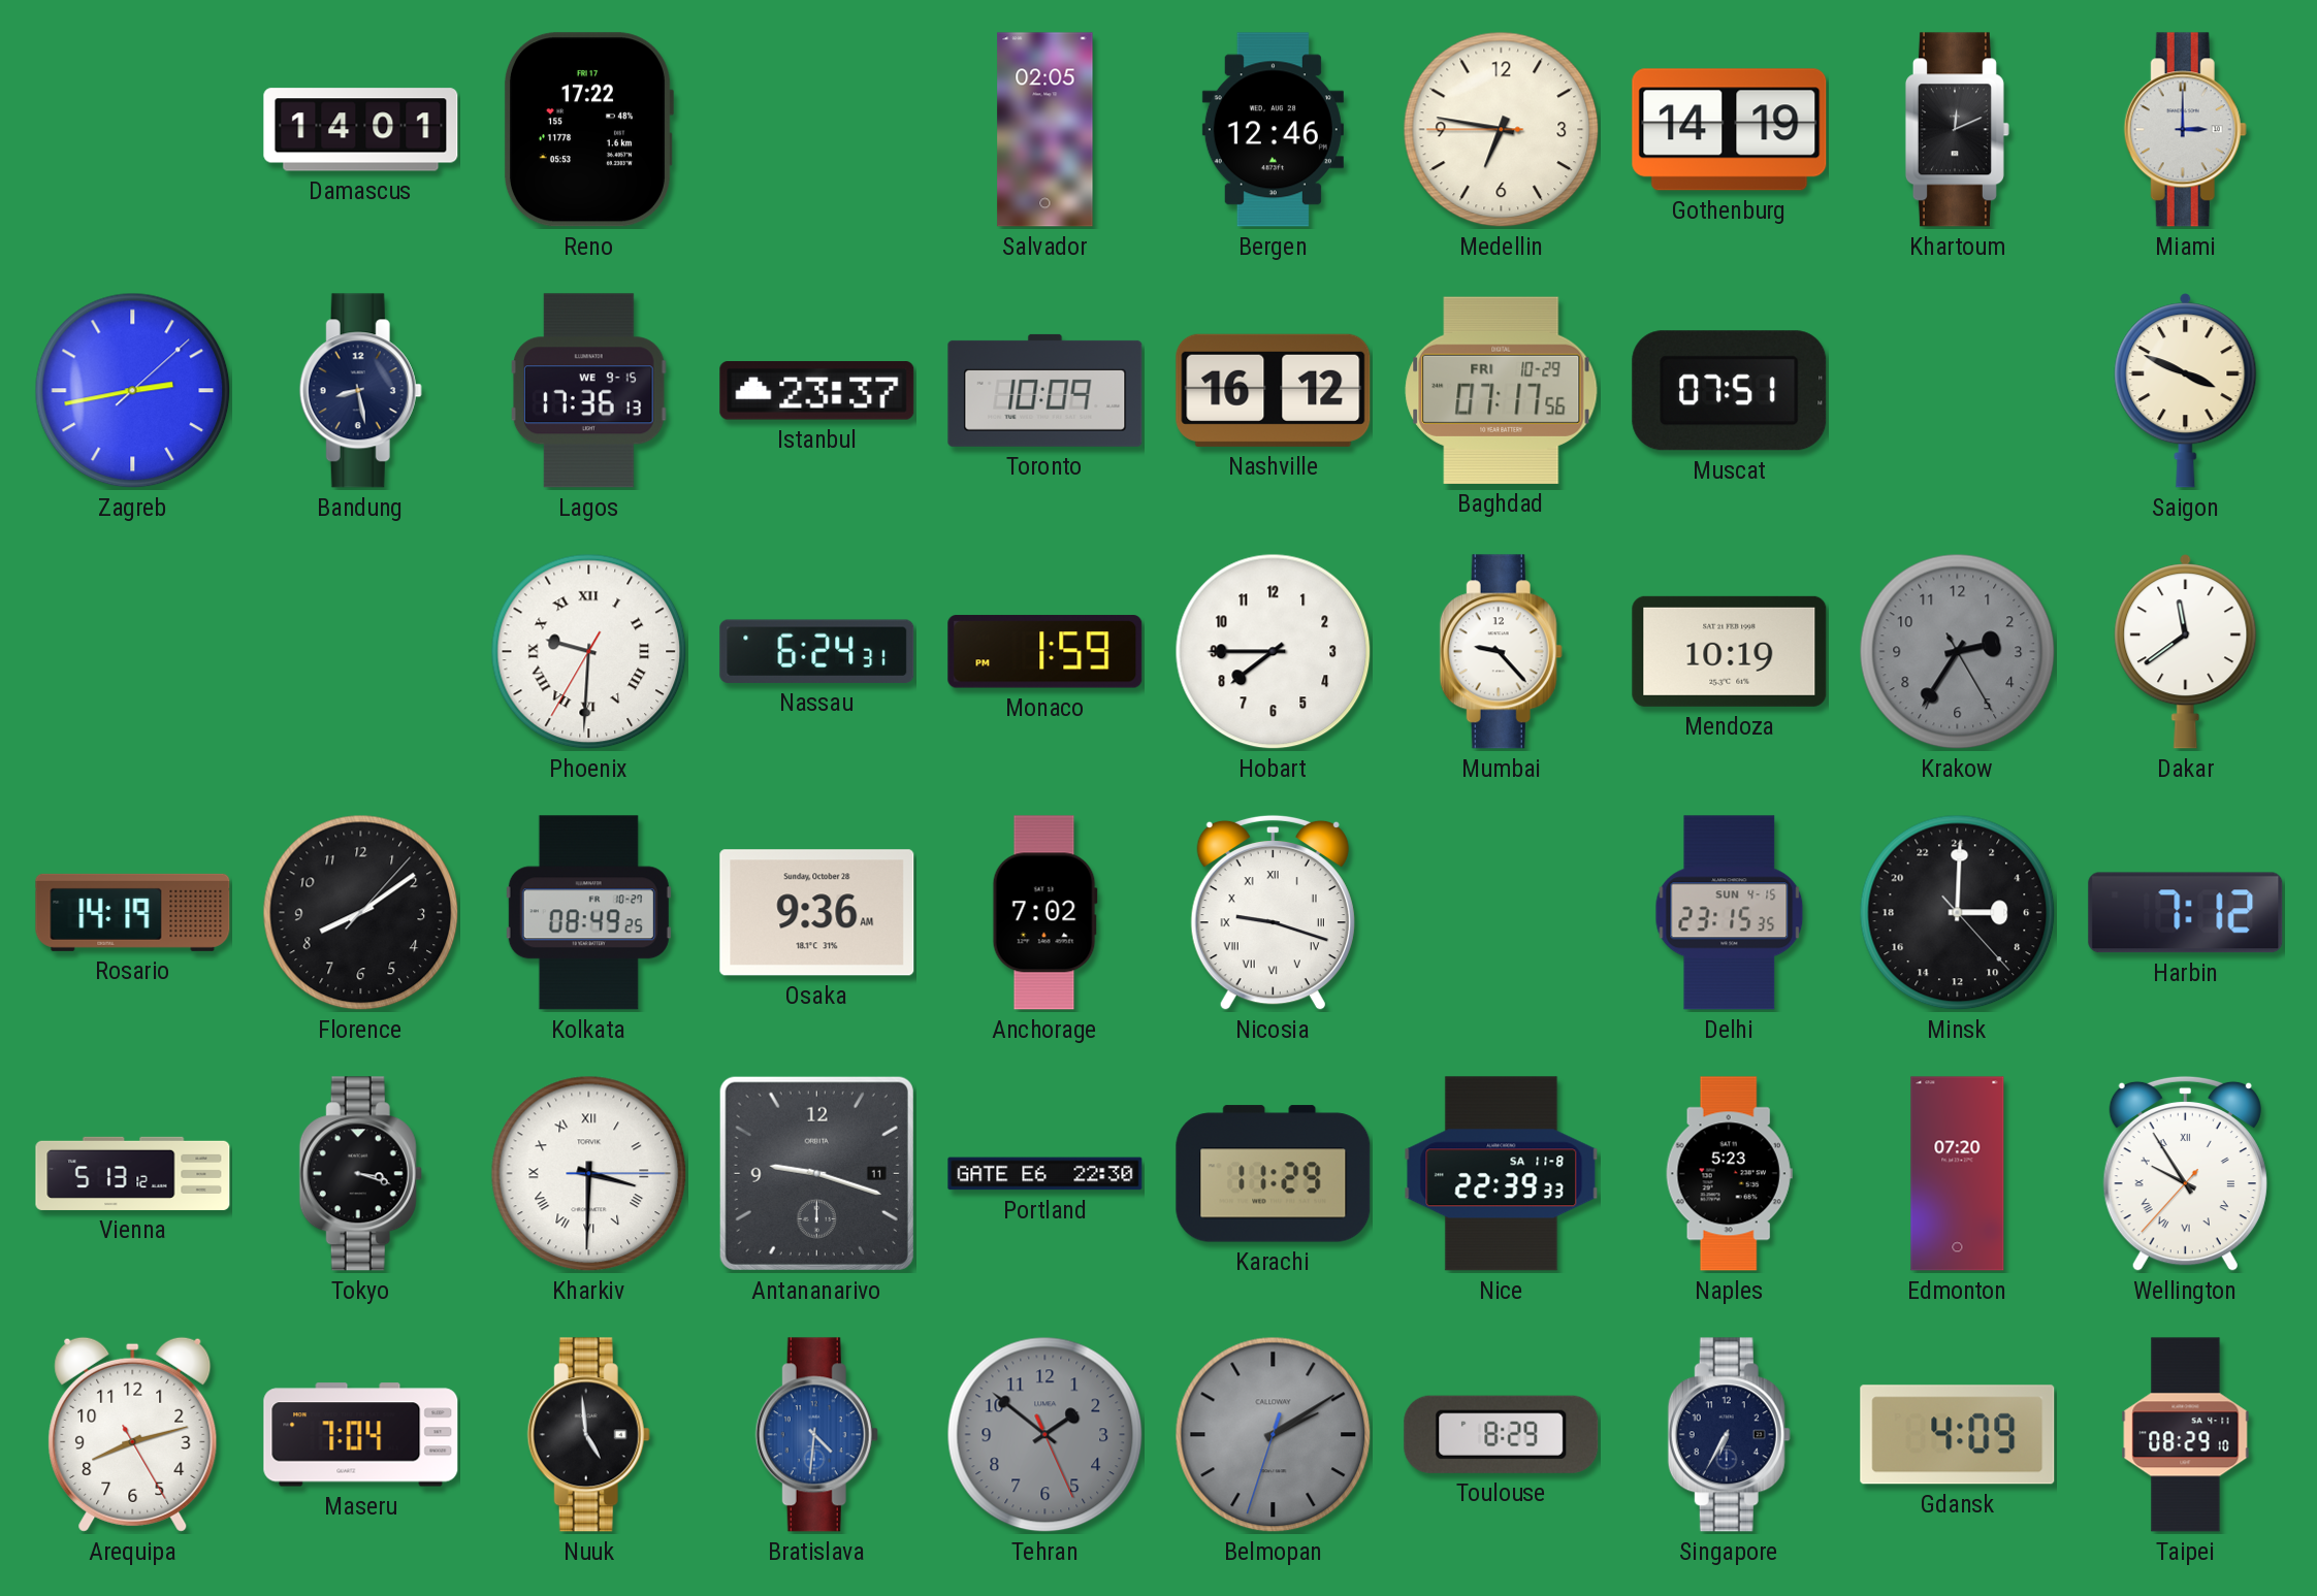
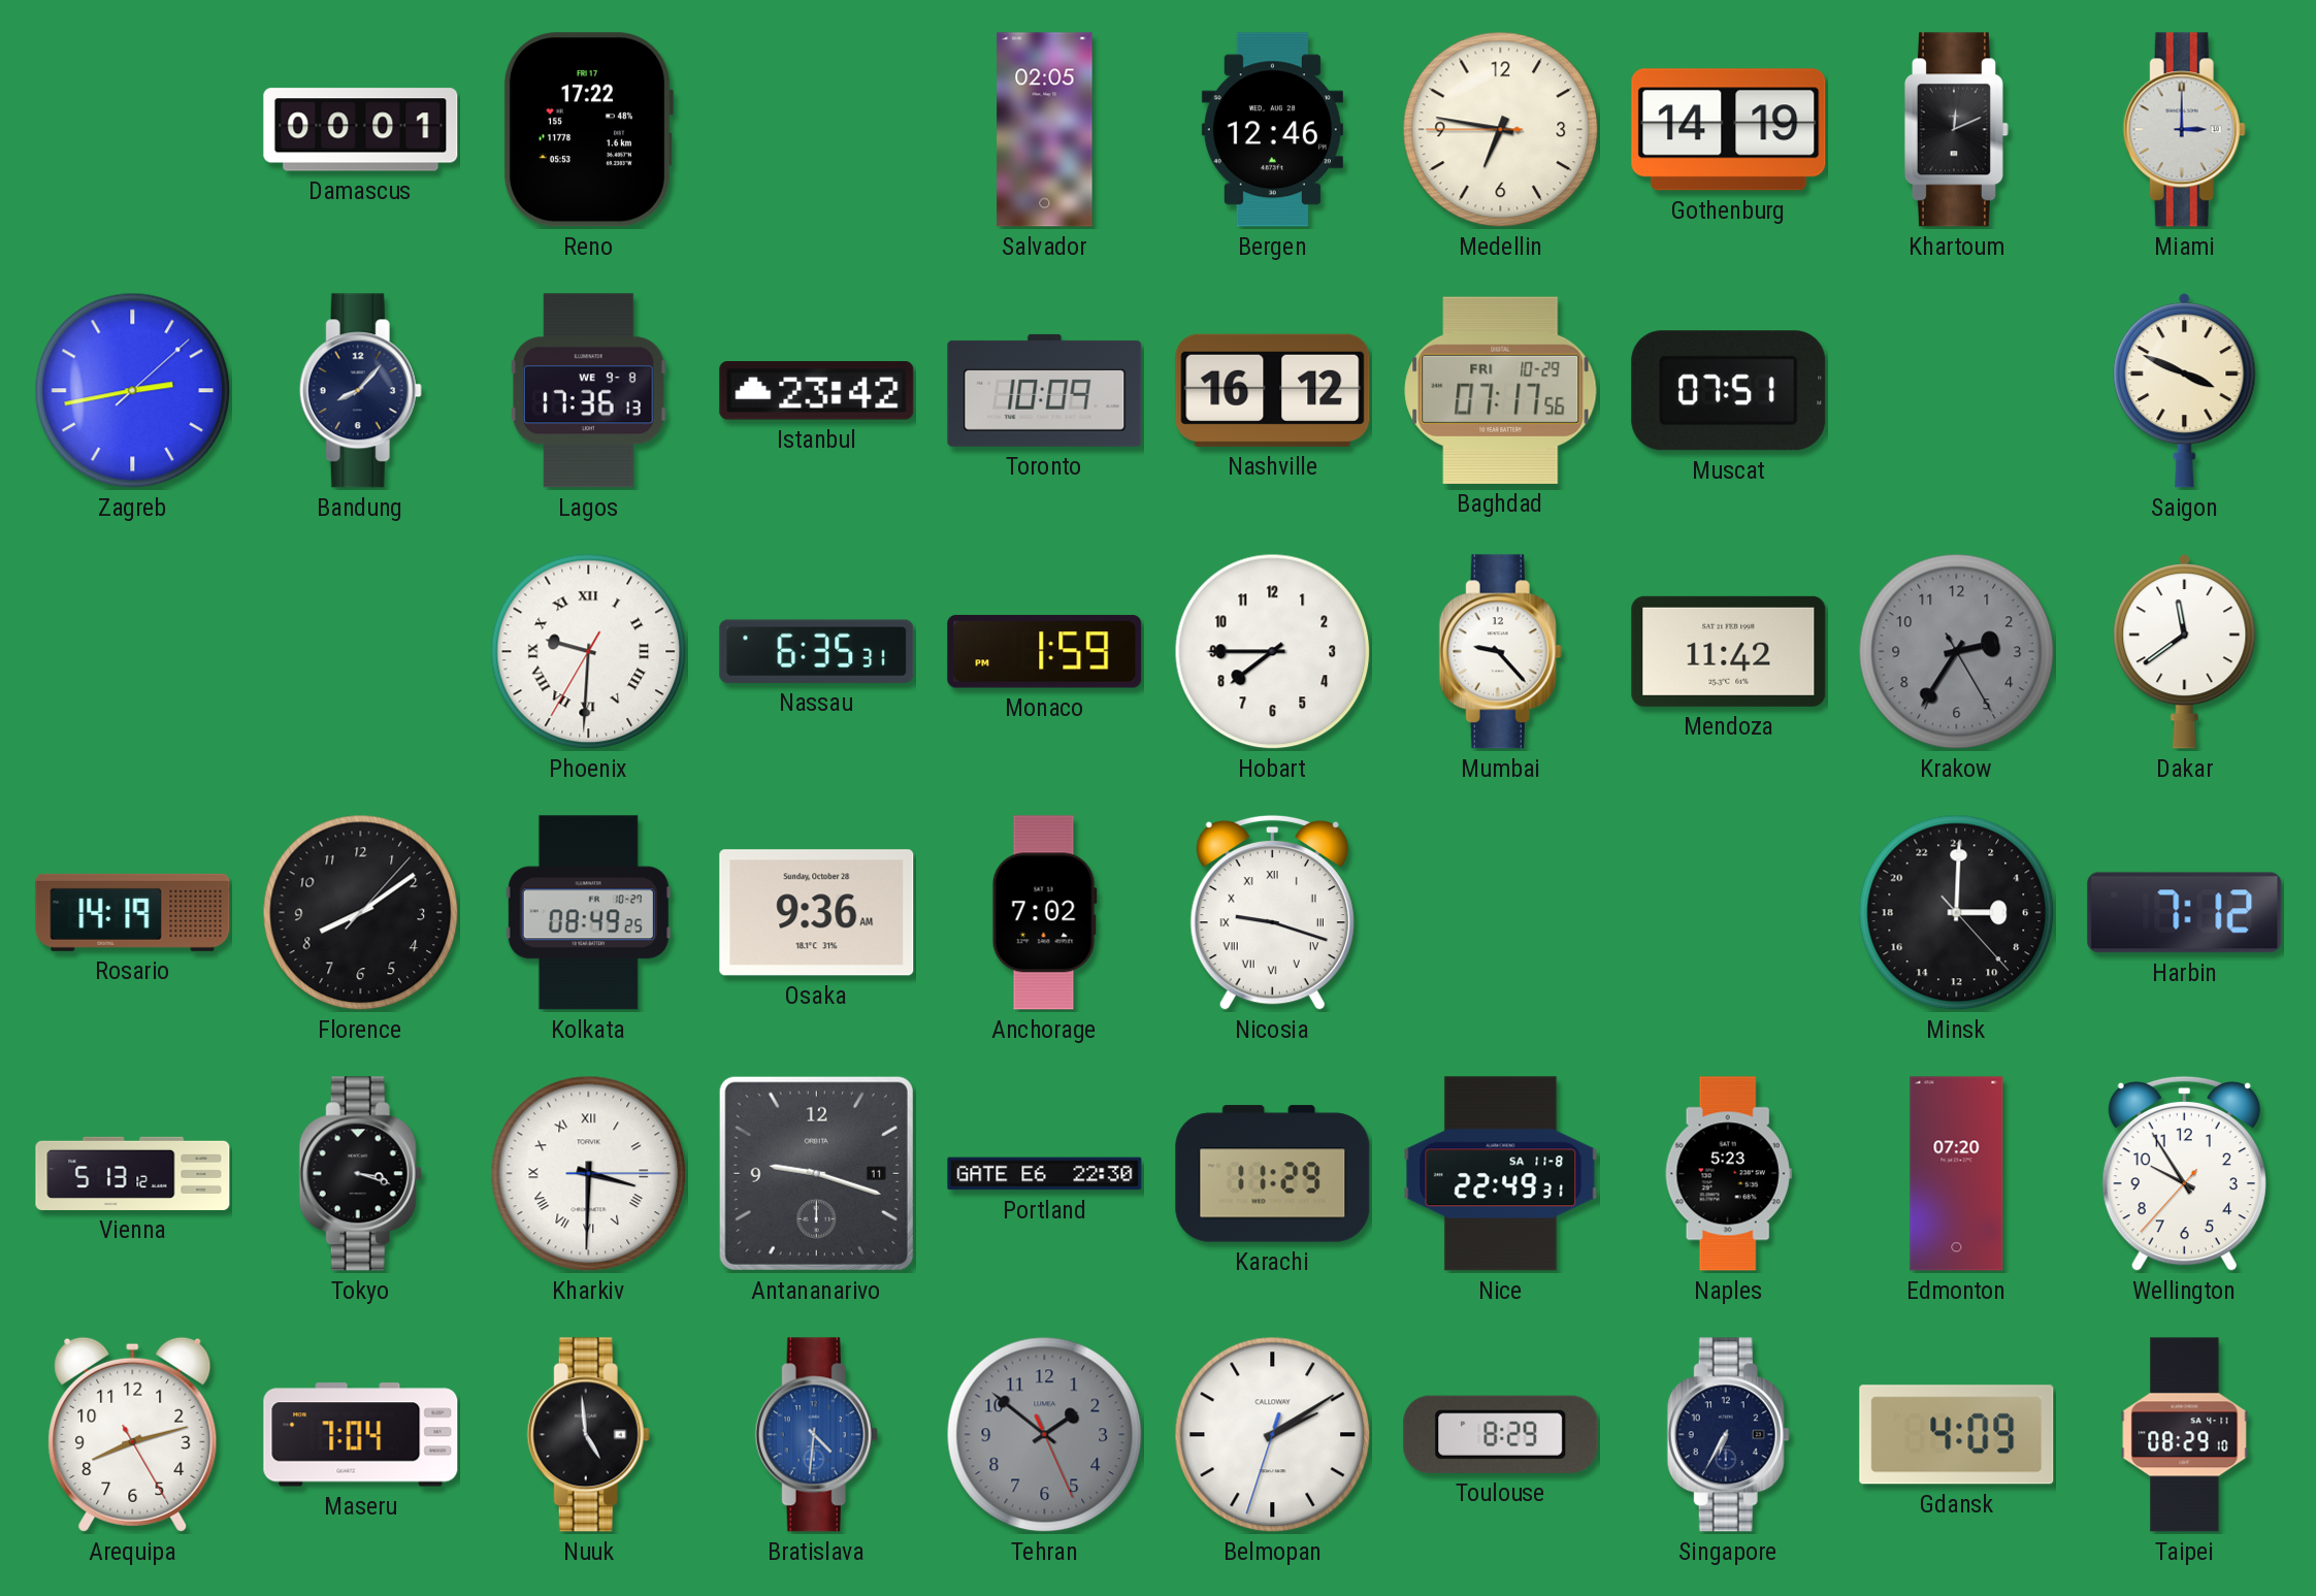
Damascus: 14:01 -> 00:01 (361, 130)
Bandung: 8:28 -> 8:07 (360, 391)
Lagos date: WE 9-15 -> WE 9-8 (588, 391)
Istanbul: 23:37 -> 23:42 (817, 391)
Nassau: 6:24 -> 6:35 (817, 651)
Mendoza: 10:19 -> 11:42 (1729, 651)
Delhi: 23:15 -> none (1730, 913)
Nice: 22:39 -> 22:49 (1501, 1174)
Wellington numerals: Roman -> Arabic (2184, 1173)
Belmopan dial: grey -> white (1273, 1435)
